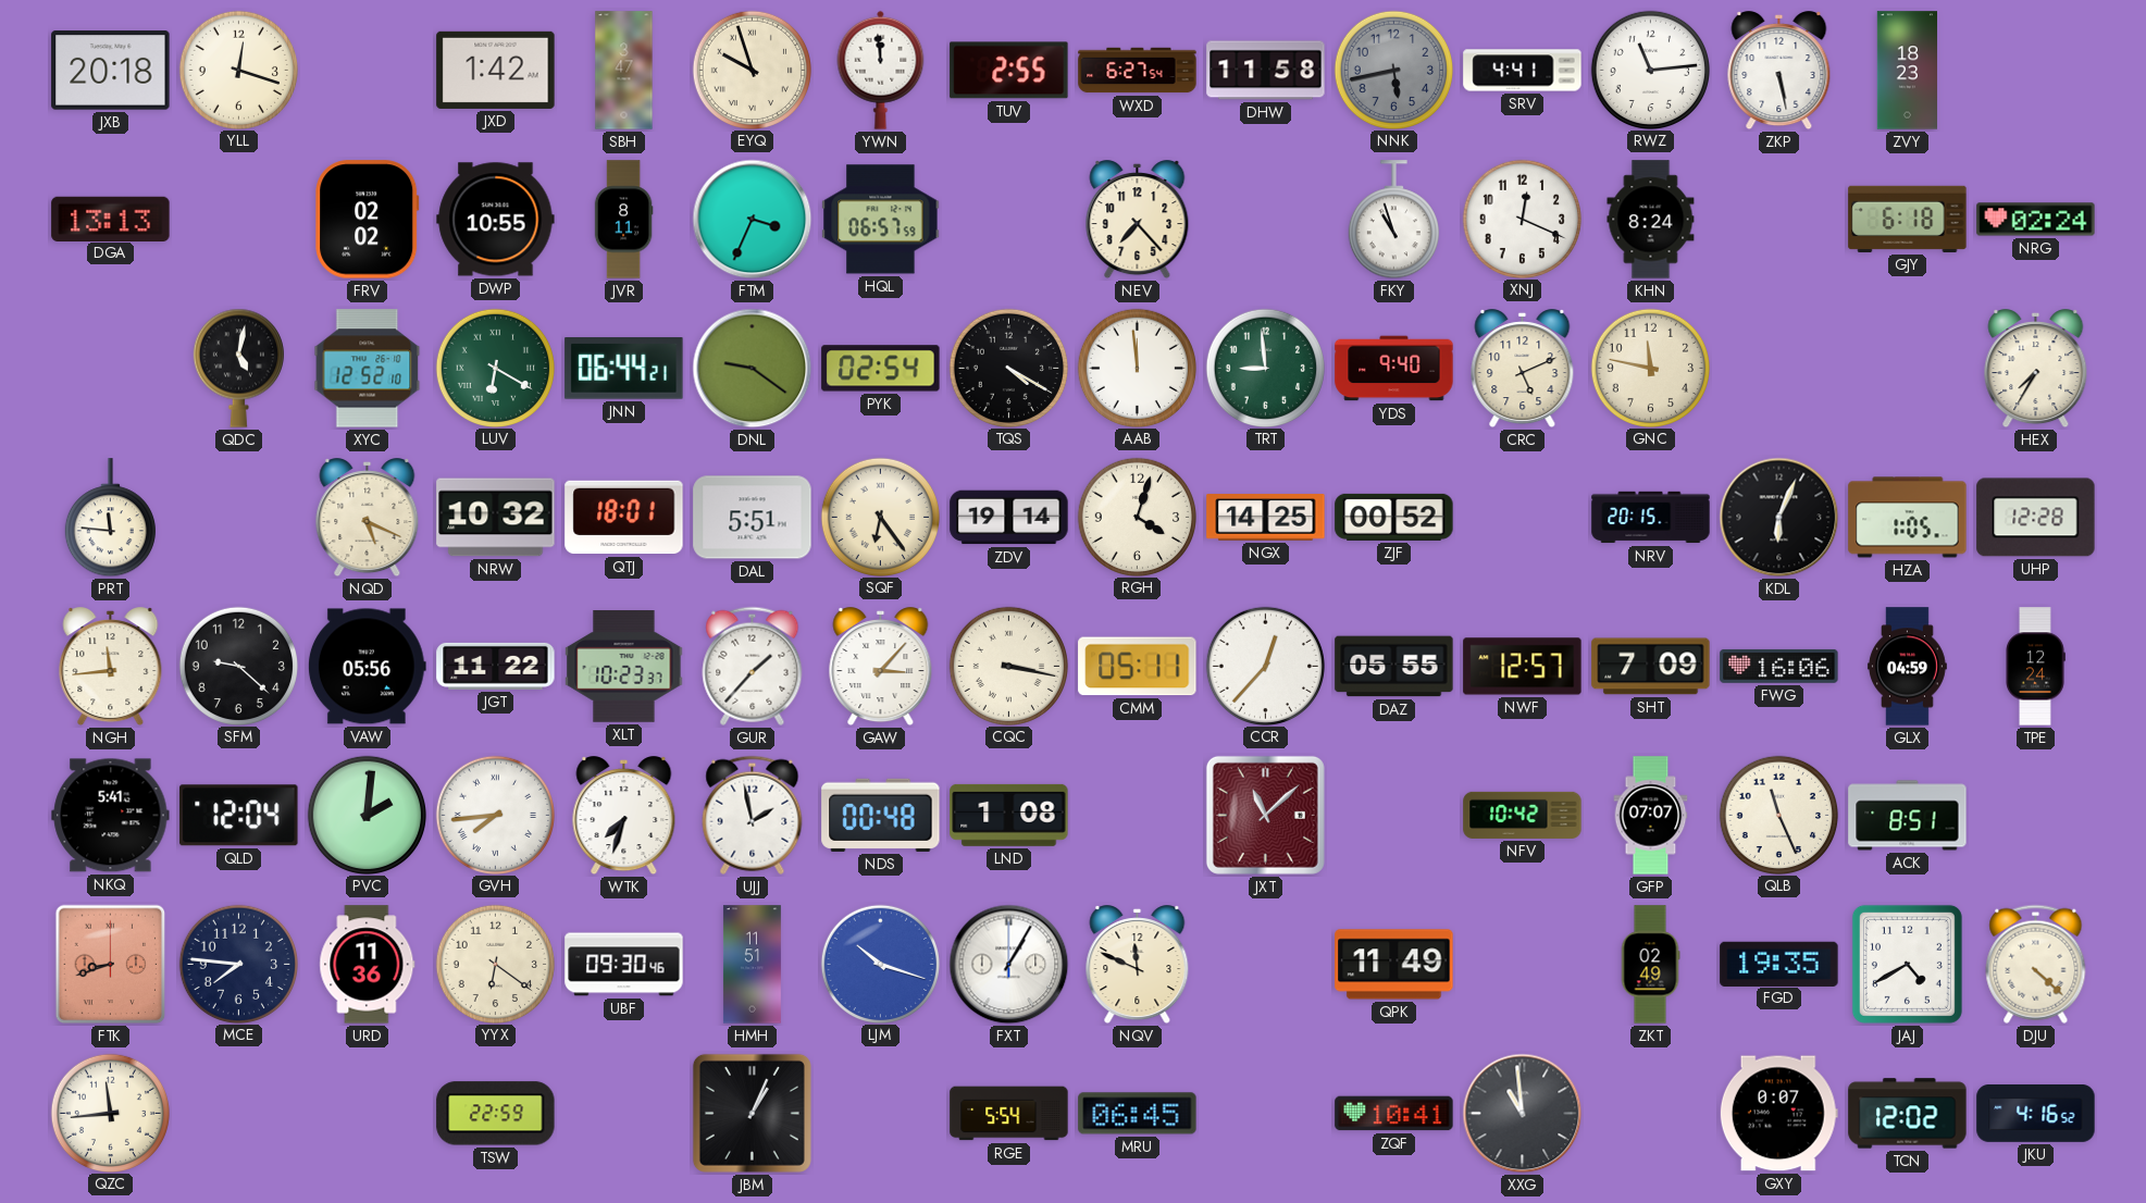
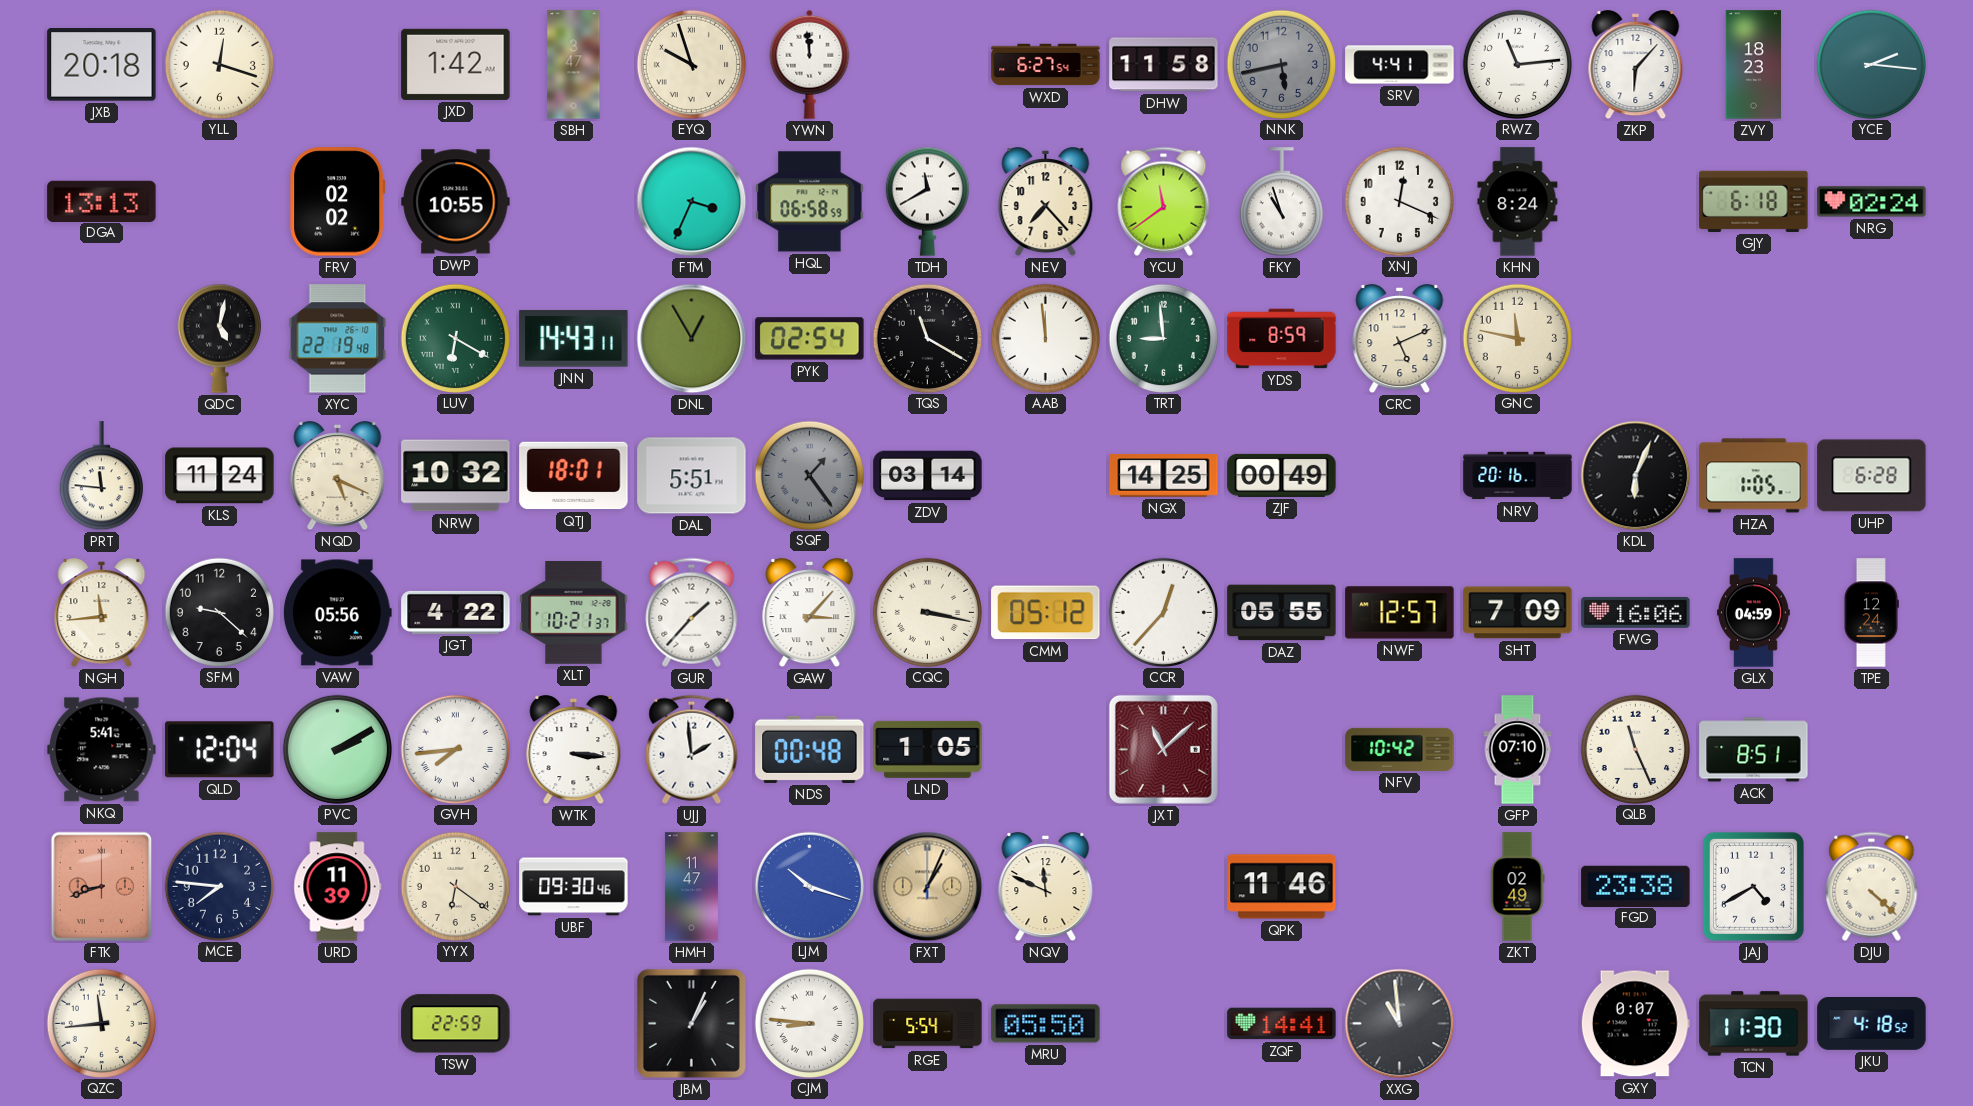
TUV: 2:55 -> none (1009, 71)
ZKP: 5:28 -> 6:07 (1636, 65)
YCE: none -> 2:16 (1871, 64)
JVR: 8:11 -> none (623, 220)
HQL: 06:57 -> 06:58 (810, 202)
TDH: none -> 11:40 (927, 201)
YCU: none -> 11:39 (1164, 201)
XYC: 12:52 -> 22:19 (338, 339)
JNN: 06:44 -> 14:43 (574, 339)
DNL: 9:21 -> 12:55 (692, 339)
TQS: 4:20 -> 11:20 (927, 338)
YDS: 9:40 -> 8:59 (1282, 339)
HEX: 7:35 -> none (2036, 369)
KLS: none -> 11:24 (220, 476)
SQF: 6:24 -> 1:24 (809, 475)
SQF dial: cream -> grey (809, 475)
ZDV: 19:14 -> 03:14 (928, 476)
RGH: 4:03 -> none (1137, 517)
ZJF: 00:52 -> 00:49 (1282, 475)
NRV: 20:15 -> 20:16 (1518, 476)
UHP: 12:28 -> 6:28 (1872, 476)
JGT: 11:22 -> 4:22 (456, 612)
XLT: 10:23 -> 10:21 (574, 613)
CMM: 05:11 -> 05:12 (1046, 613)
PVC: 2:01 -> 2:10 (337, 749)
WTK: 7:33 -> 3:16 (574, 750)
UJJ: 1:58 -> 1:59 (692, 749)
LND: 1:08 -> 1:05 (928, 749)
GFP: 07:07 -> 07:10 (1518, 750)
URD: 11:36 -> 11:39 (338, 887)
HMH: 11:51 -> 11:47 (691, 887)
FXT: 1:05 -> 1:04 (928, 887)
FXT dial: white -> champagne (928, 887)
QPK: 11:49 -> 11:46 (1282, 887)
FGD: 19:35 -> 23:38 (1636, 886)
CJM: none -> 8:46 (809, 1023)
MRU: 06:45 -> 05:50 (1046, 1024)
ZQF: 10:41 -> 14:41 (1282, 1024)
TCN: 12:02 -> 11:30 (1754, 1024)
JKU: 4:16 -> 4:18 (1872, 1024)
